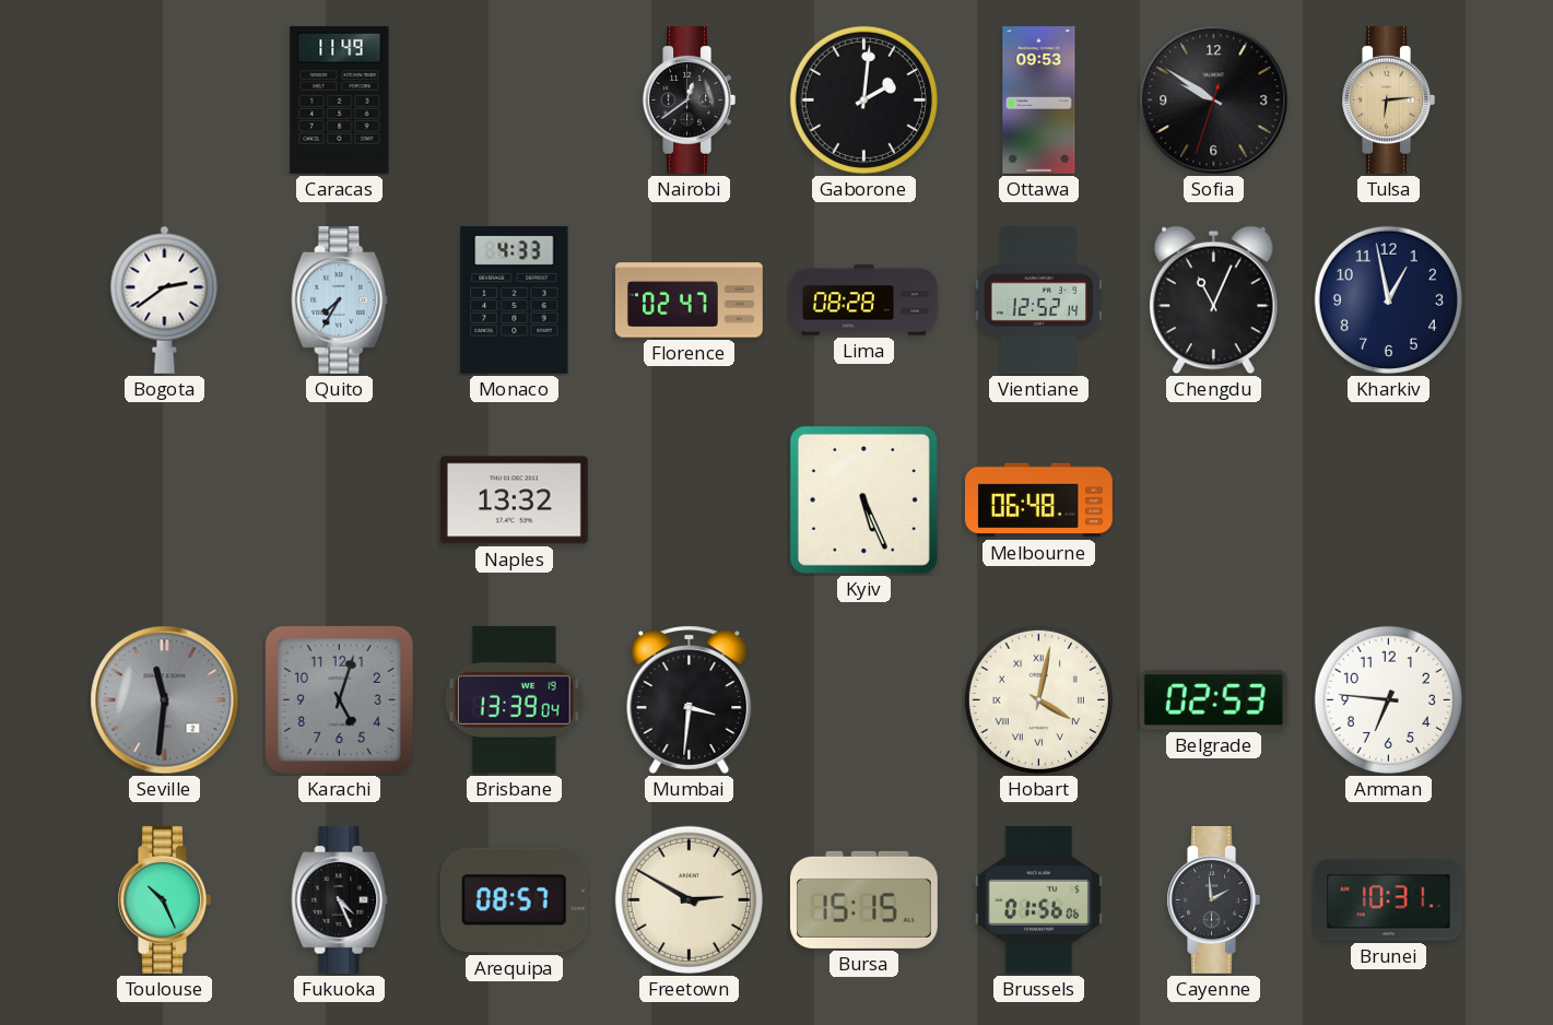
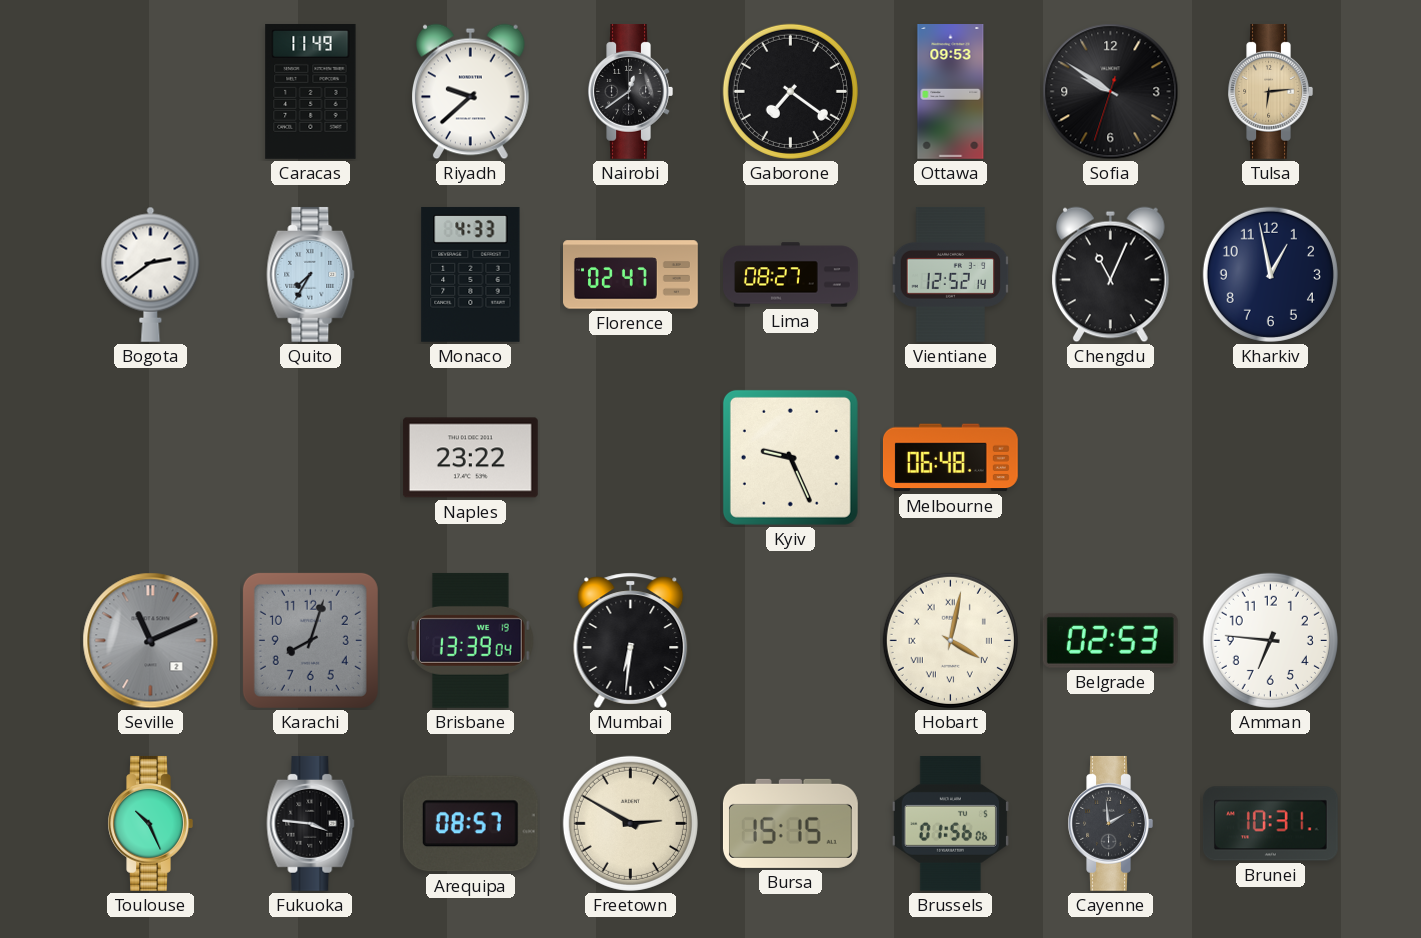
Riyadh: none -> 9:38 (471, 92)
Gaborone: 2:01 -> 7:21 (790, 91)
Lima: 08:28 -> 08:27 (791, 275)
Naples: 13:32 -> 23:22 (470, 458)
Kyiv: 5:26 -> 9:26 (790, 457)
Seville: 11:31 -> 11:11 (151, 641)
Karachi: 5:03 -> 8:03 (310, 640)
Mumbai: 3:31 -> 6:31 (631, 640)
Fukuoka: 4:26 -> 3:46 (311, 823)
